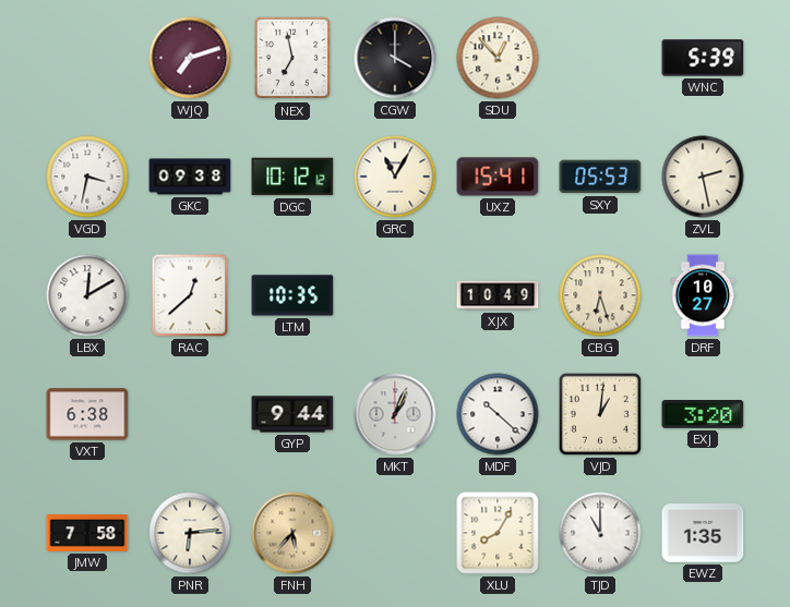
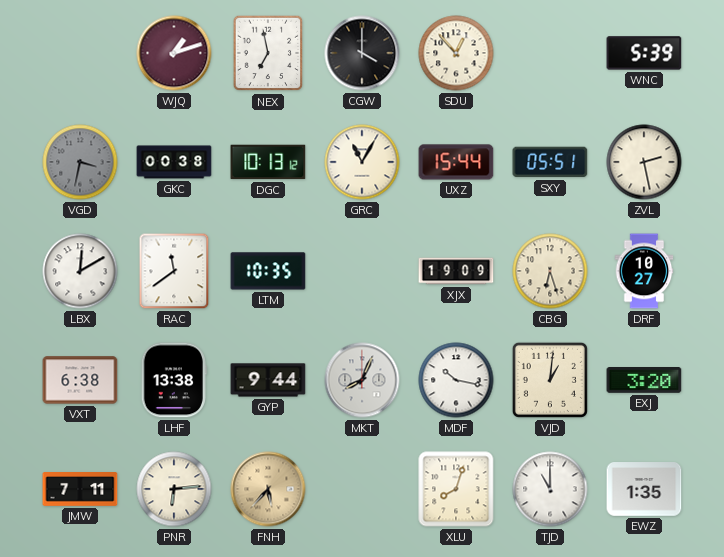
WJQ: 7:12 -> 1:12 (174, 53)
VGD dial: white -> grey (80, 162)
GKC: 09:38 -> 00:38 (174, 162)
DGC: 10:12 -> 10:13 (268, 162)
UXZ: 15:41 -> 15:44 (456, 162)
SXY: 05:53 -> 05:51 (550, 162)
RAC: 12:38 -> 11:39 (174, 271)
XJX: 10:49 -> 19:09 (456, 271)
LHF: none -> 13:38 (174, 380)
MKT: 1:04 -> 8:04 (362, 380)
MDF: 10:22 -> 10:17 (456, 380)
JMW: 7:58 -> 7:11 (80, 490)
XLU: 8:05 -> 8:03 (456, 489)
